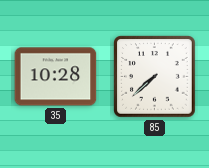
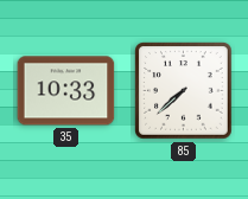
35: 10:28 -> 10:33 (66, 91)
